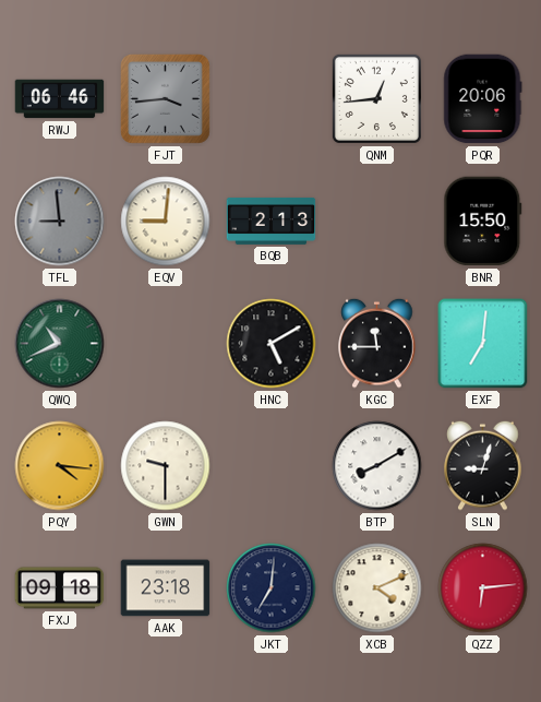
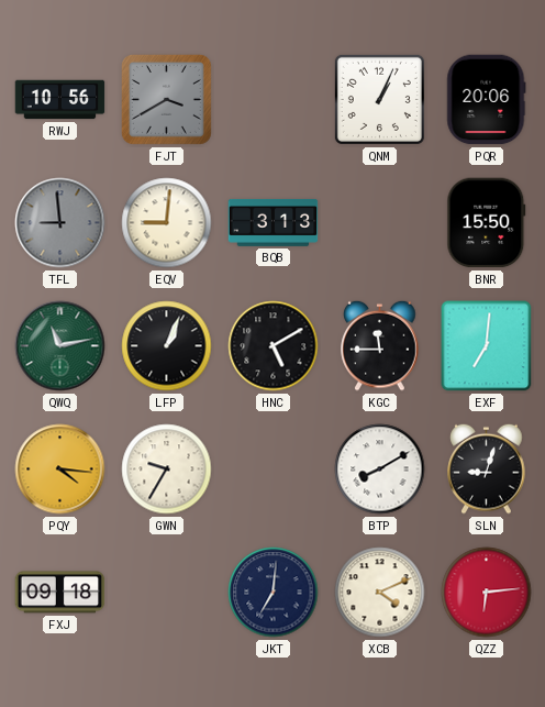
RWJ: 06:46 -> 10:56 (60, 100)
FJT: 3:44 -> 3:40 (166, 99)
QNM: 12:44 -> 1:04 (379, 99)
BQB: 2:13 -> 3:13 (274, 222)
QWQ: 10:41 -> 11:13 (60, 346)
LFP: none -> 1:04 (167, 346)
GWN: 9:30 -> 9:35 (167, 470)
AAK: 23:18 -> none (166, 588)
